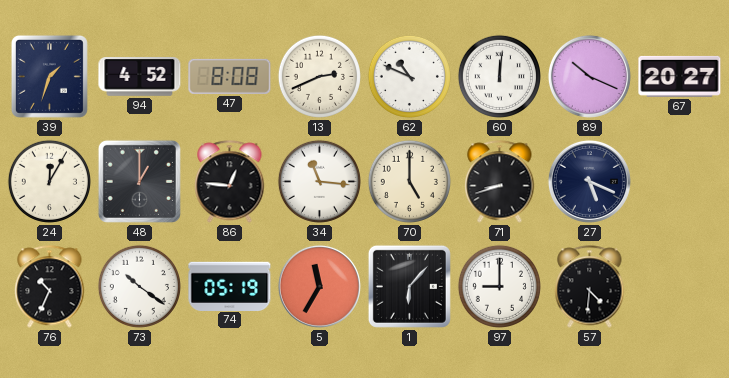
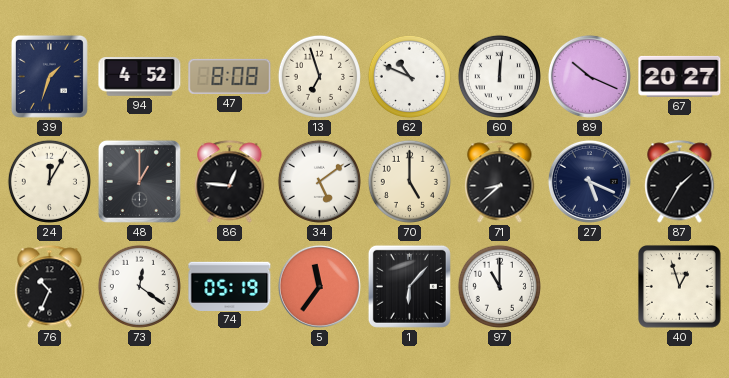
13: 2:41 -> 6:57 (319, 76)
34: 11:16 -> 5:09 (319, 181)
71: 8:42 -> 8:38 (500, 182)
87: none -> 1:35 (680, 182)
73: 10:21 -> 12:21 (139, 286)
5: 11:35 -> 11:36 (319, 286)
97: 9:00 -> 11:00 (499, 286)
57: 4:31 -> none (590, 287)
40: none -> 12:57 (679, 286)
